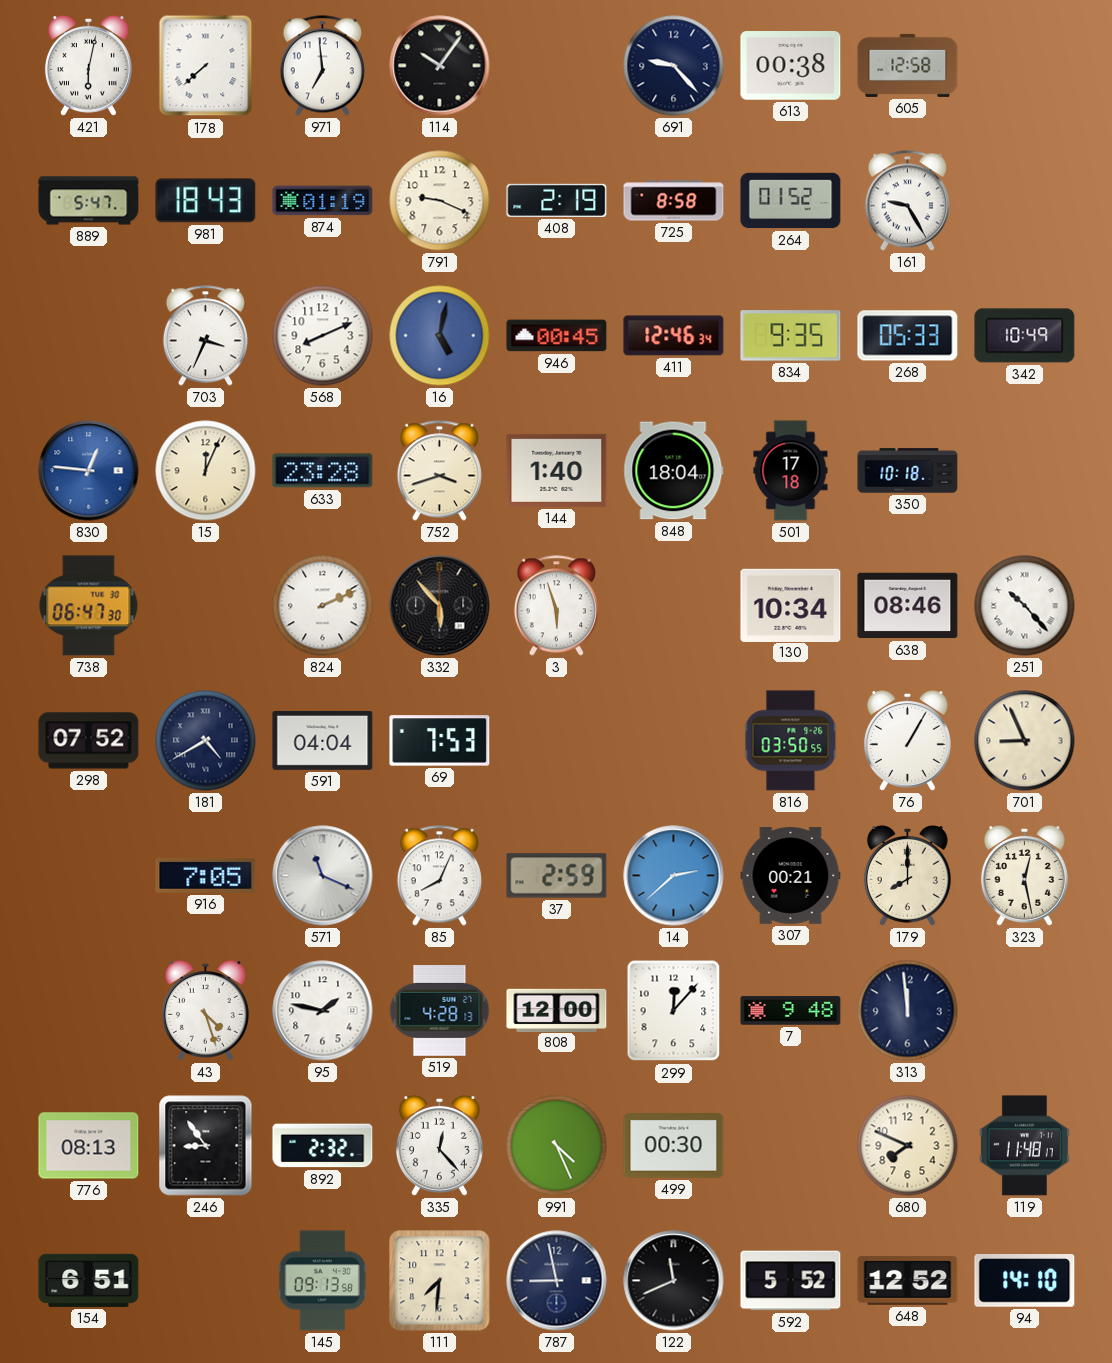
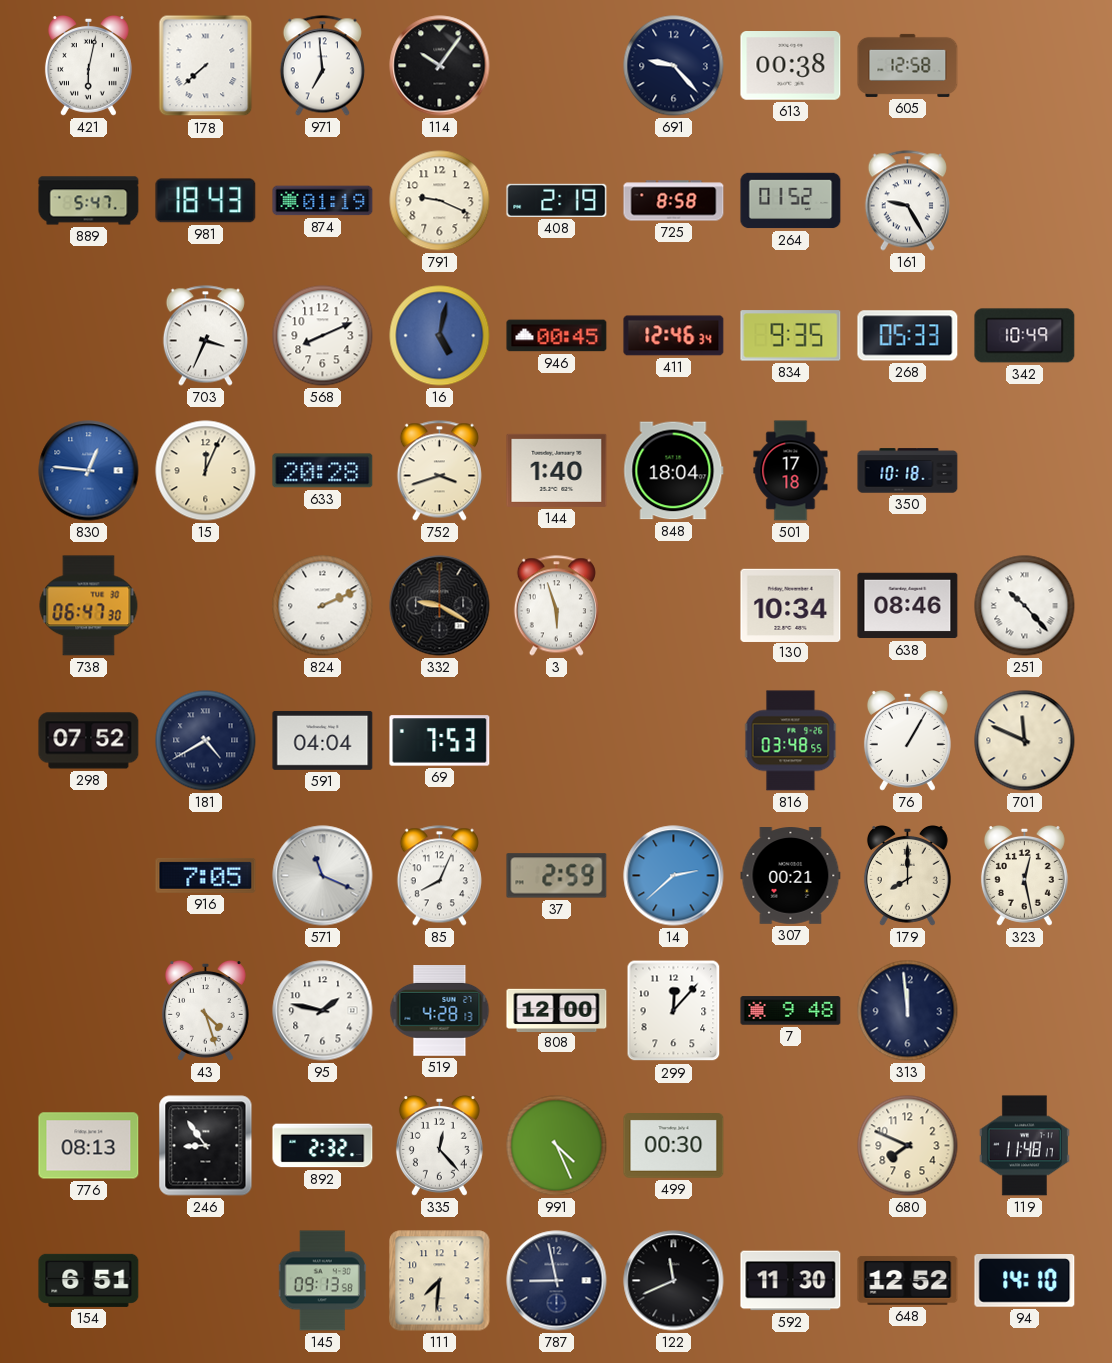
633: 23:28 -> 20:28 (323, 471)
332: 5:53 -> 9:20 (440, 606)
816: 03:50 -> 03:48 (791, 741)
701: 8:56 -> 11:49 (1025, 741)
592: 5:52 -> 11:30 (791, 1281)
